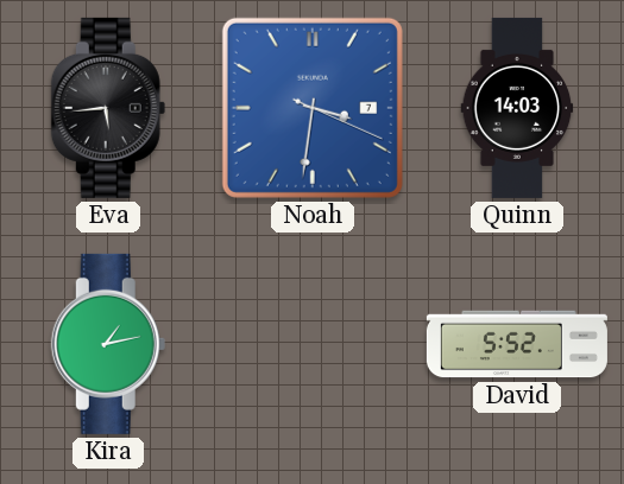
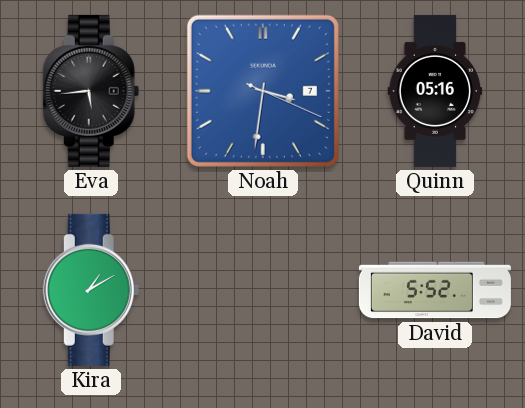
Quinn: 14:03 -> 05:16 (435, 91)
Kira: 1:13 -> 1:10 (91, 290)
